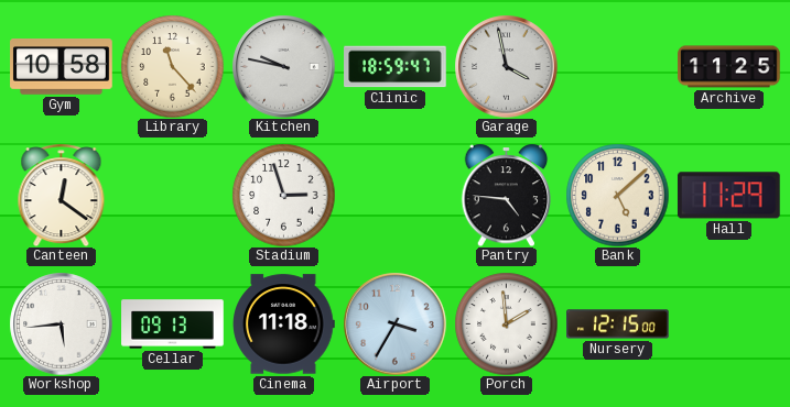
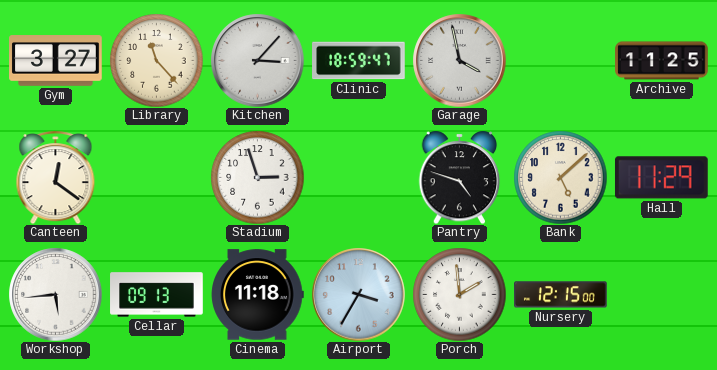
Gym: 10:58 -> 3:27 (56, 61)
Kitchen: 9:47 -> 3:07 (257, 60)
Pantry: 4:46 -> 4:48 (460, 177)
